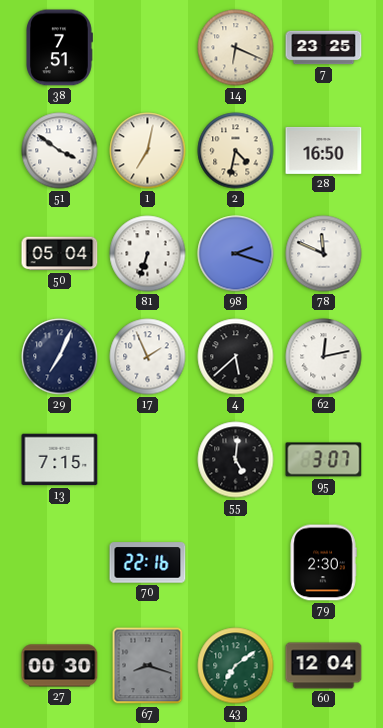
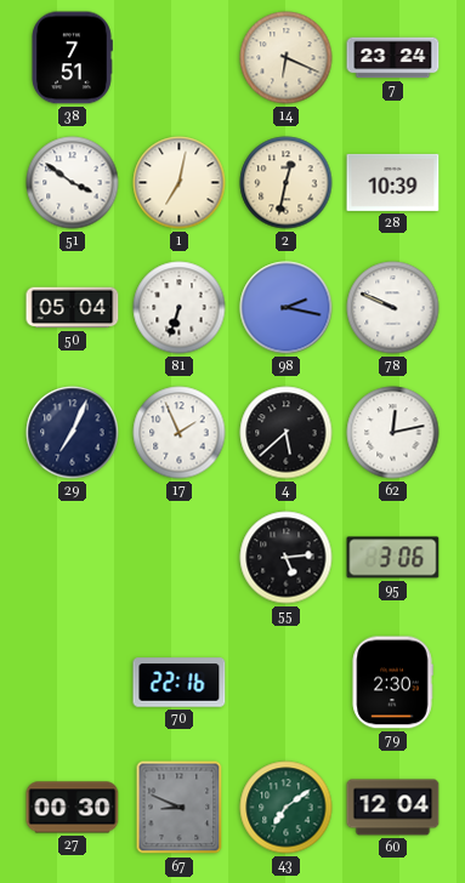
7: 23:25 -> 23:24 (393, 58)
2: 4:32 -> 12:32 (287, 183)
28: 16:50 -> 10:39 (393, 182)
98: 2:18 -> 2:17 (287, 308)
78: 11:49 -> 9:49 (393, 308)
13: 7:15 -> none (60, 460)
55: 5:01 -> 5:14 (287, 558)
95: 3:07 -> 3:06 (393, 558)
67: 8:18 -> 8:49 (180, 808)
